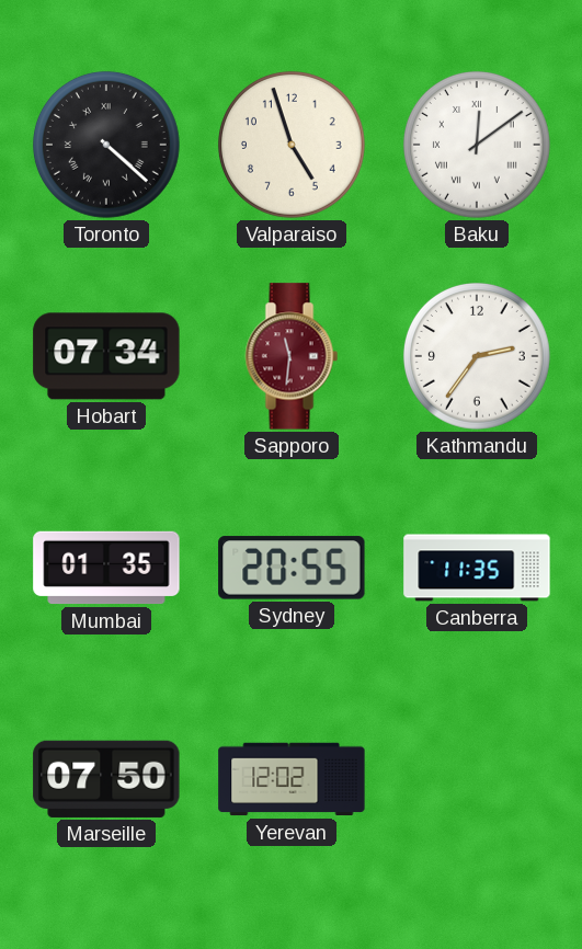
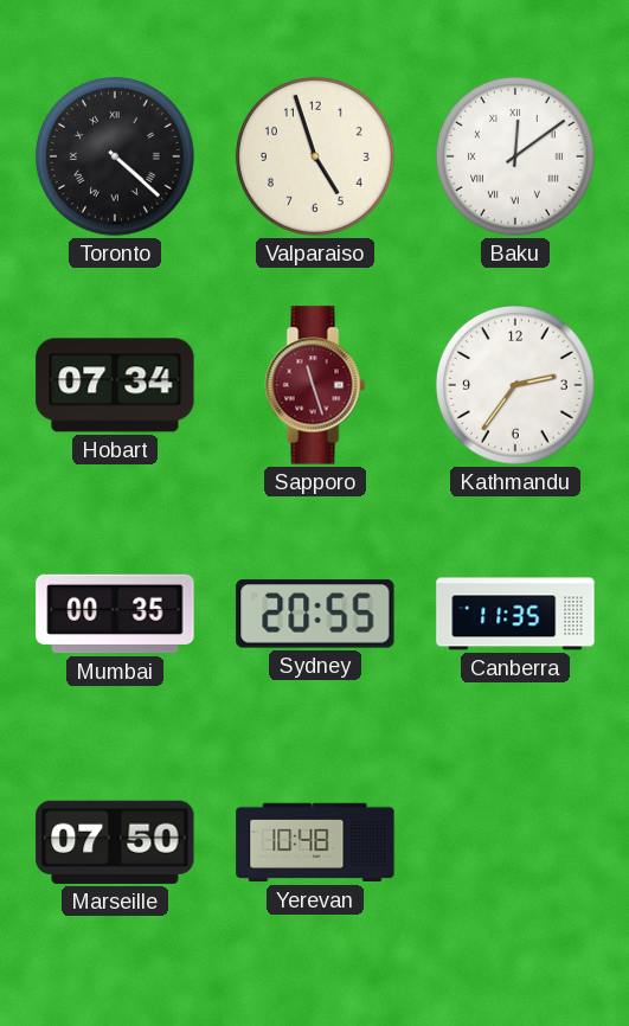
Sapporo: 11:31 -> 11:27 (315, 385)
Mumbai: 01:35 -> 00:35 (115, 614)
Yerevan: 12:02 -> 10:48 (315, 842)
